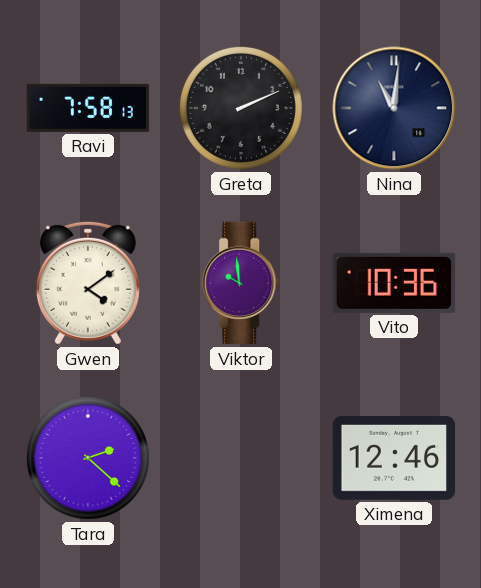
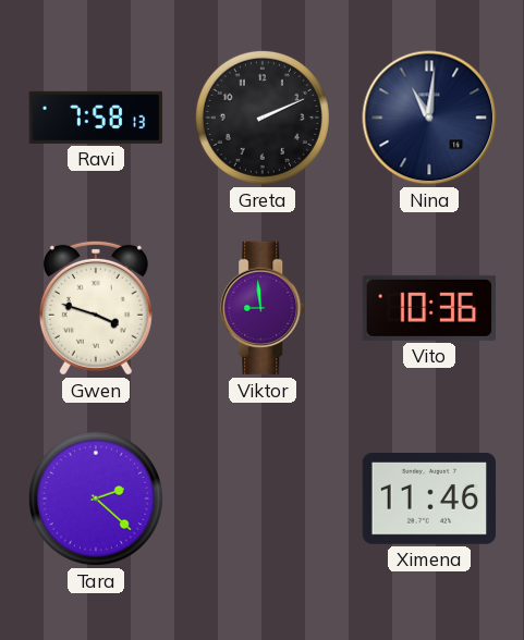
Gwen: 4:09 -> 3:48 (96, 308)
Viktor: 9:59 -> 8:59 (264, 308)
Ximena: 12:46 -> 11:46 (429, 499)
